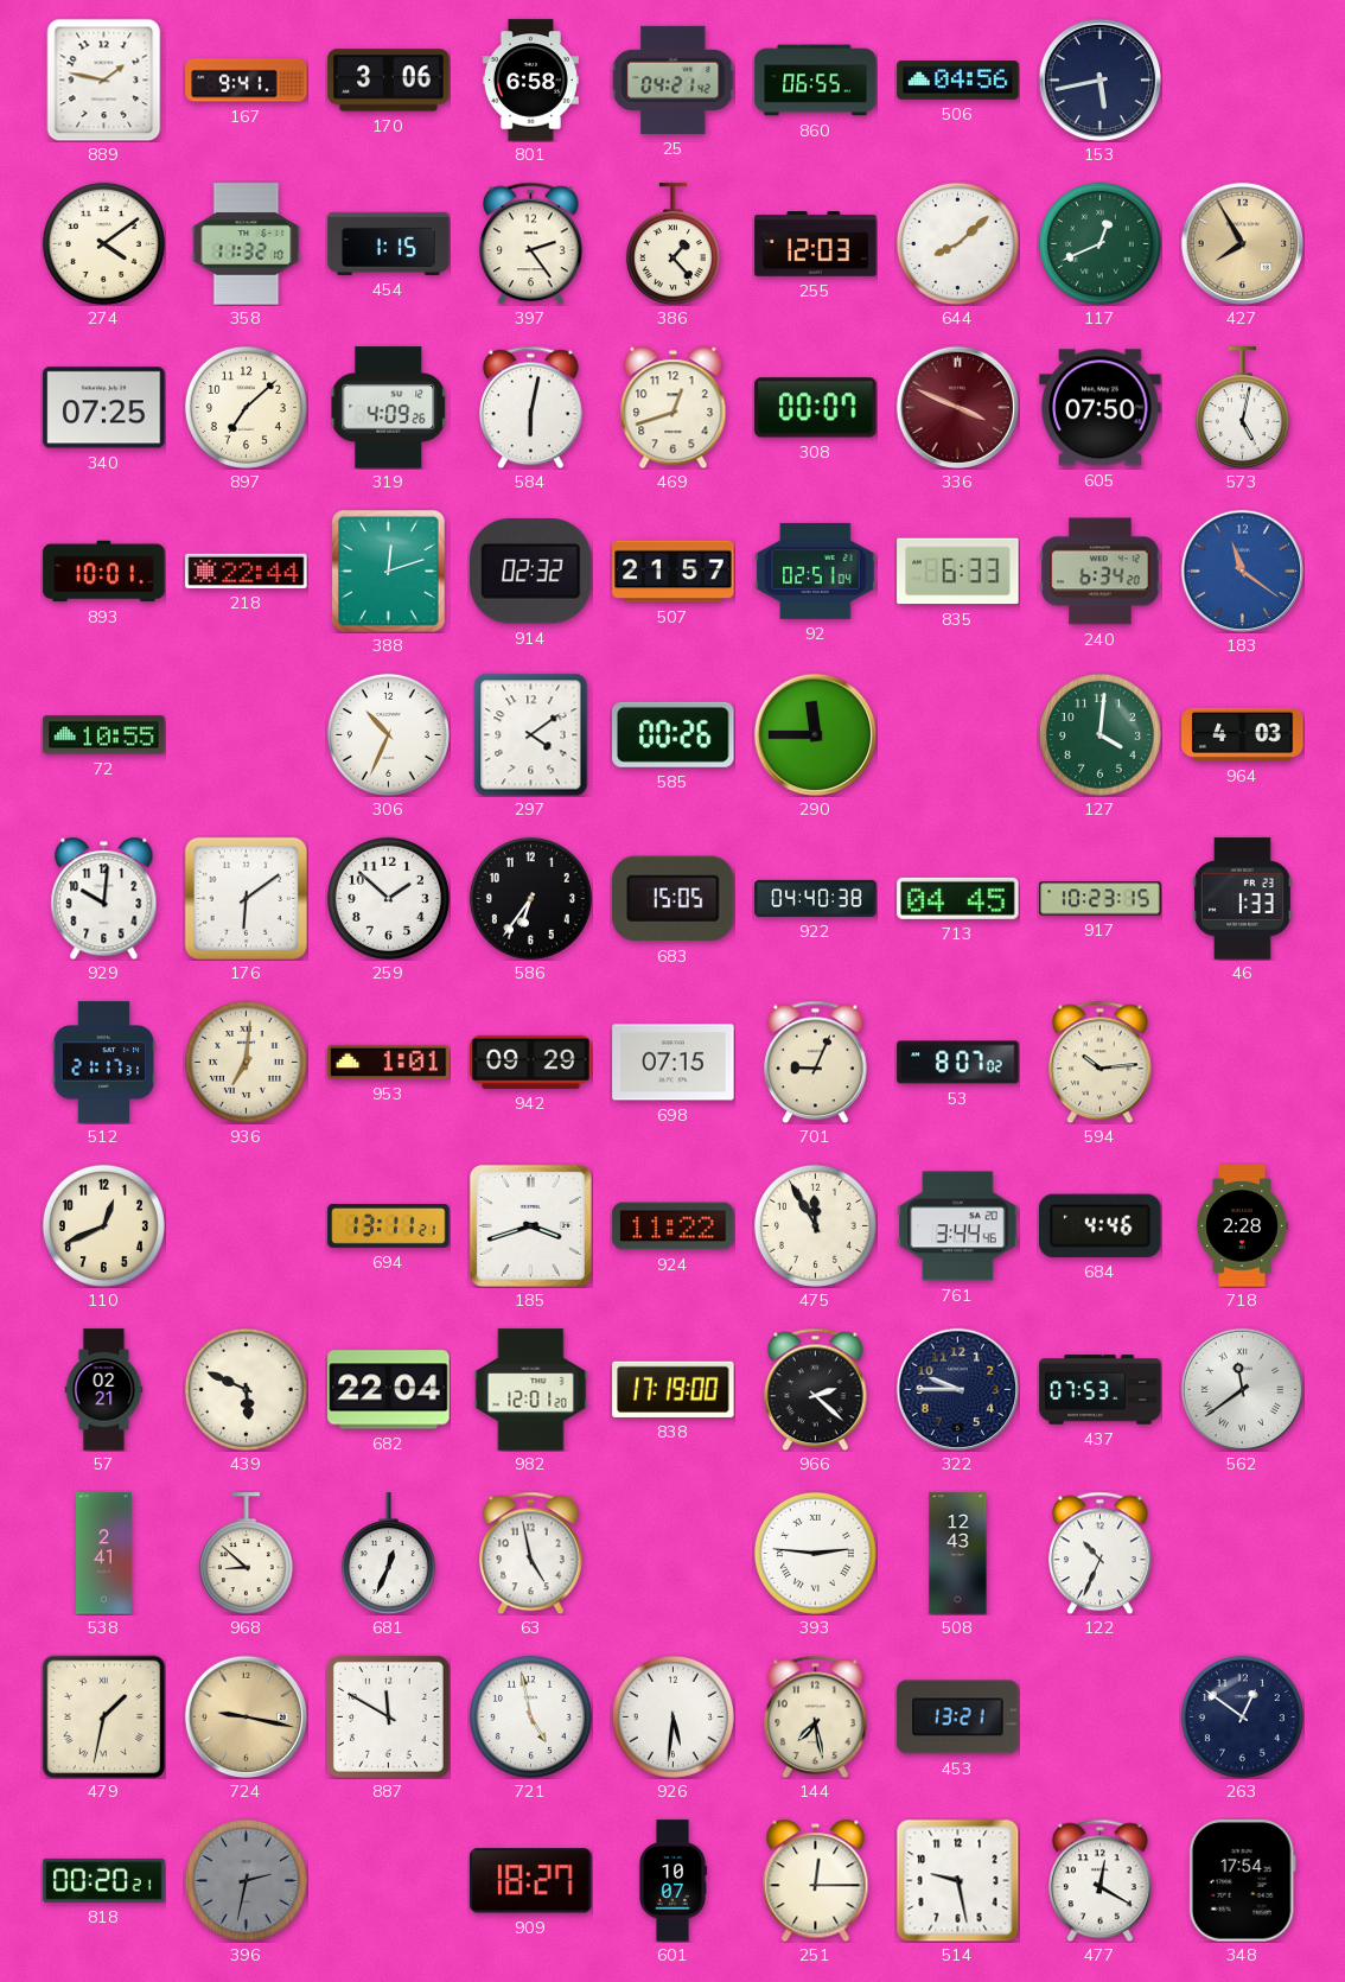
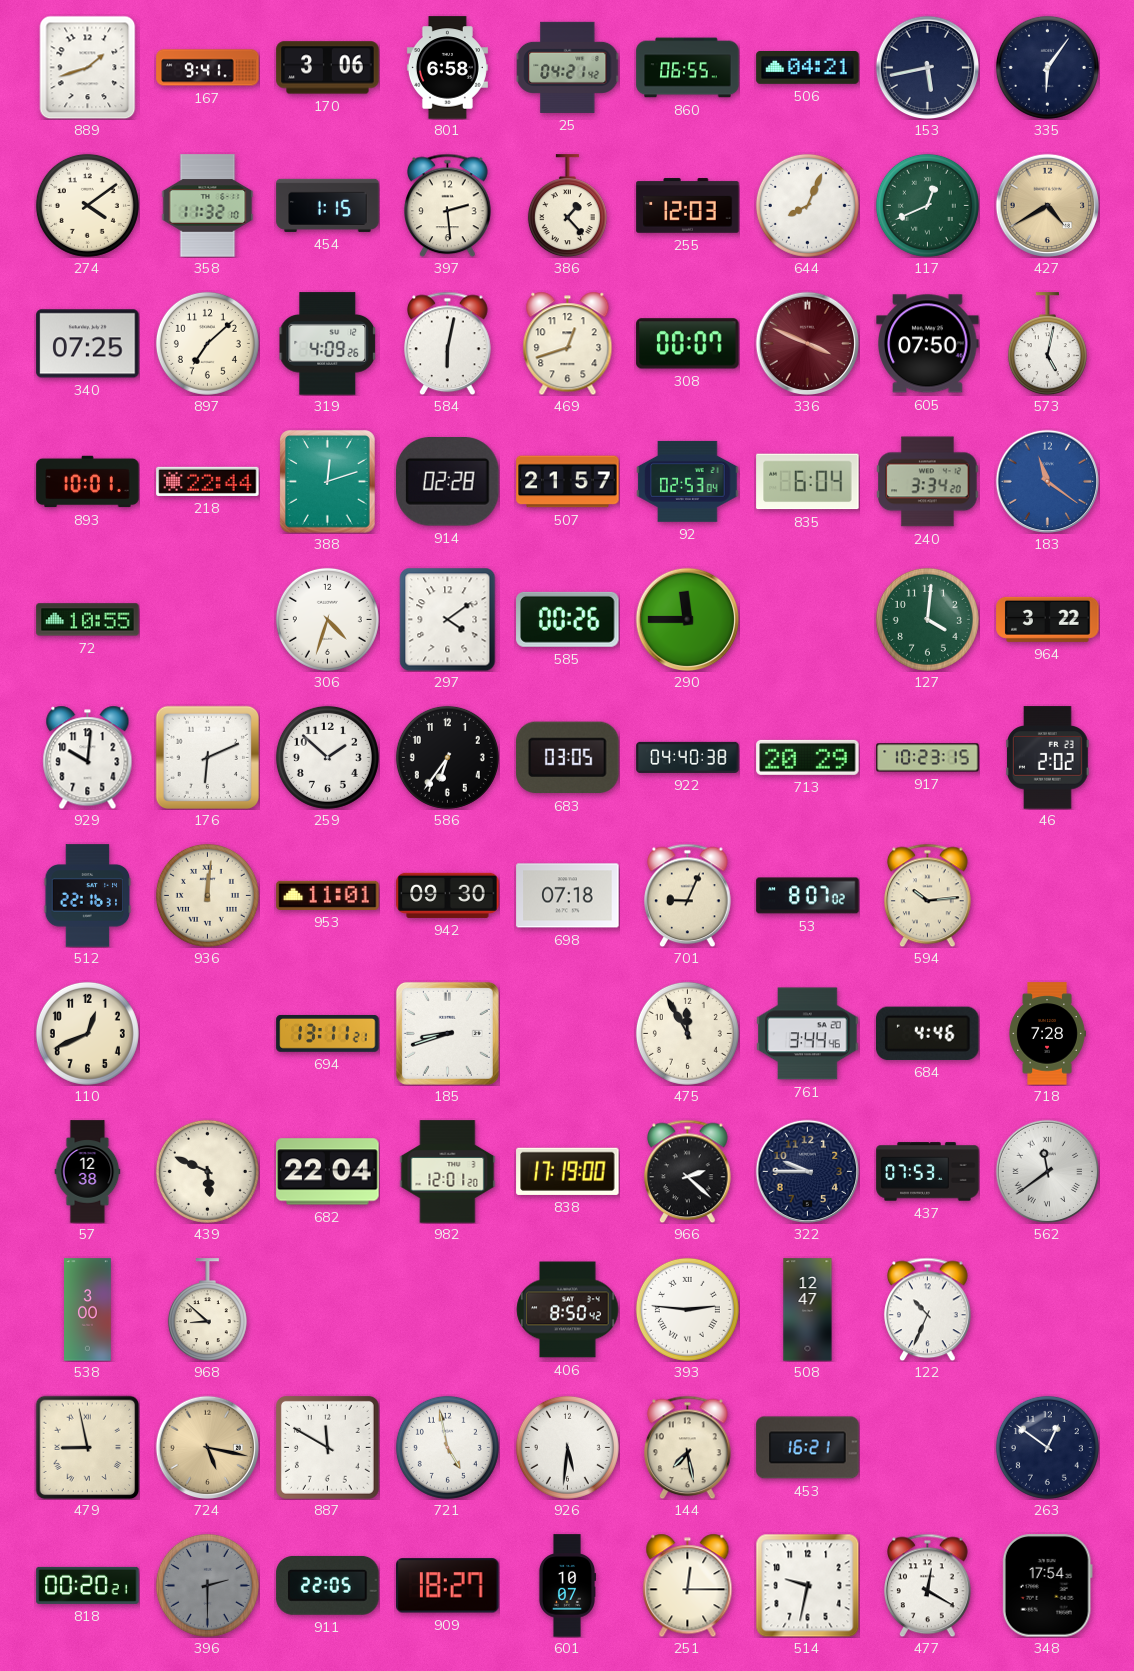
889: 1:47 -> 1:42 (88, 67)
506: 04:56 -> 04:21 (808, 68)
335: none -> 6:06 (1047, 67)
397: 2:24 -> 2:29 (448, 205)
644: 8:08 -> 8:04 (807, 205)
427: 7:55 -> 4:40 (1047, 205)
914: 02:32 -> 02:28 (448, 482)
92: 02:51 -> 02:53 (688, 481)
835: 6:33 -> 6:04 (808, 482)
240: 6:34 -> 3:34 (928, 482)
306: 10:34 -> 4:33 (327, 619)
964: 4:03 -> 3:22 (1048, 619)
176: 6:09 -> 6:11 (207, 757)
683: 15:05 -> 03:05 (568, 758)
713: 04:45 -> 20:29 (808, 757)
46: 1:33 -> 2:02 (1048, 758)
512: 21:17 -> 22:16 (88, 896)
936: 7:01 -> 12:01 (207, 895)
953: 1:01 -> 11:01 (328, 895)
942: 09:29 -> 09:30 (448, 895)
698: 07:15 -> 07:18 (568, 896)
185: 3:42 -> 8:42 (447, 1033)
924: 11:22 -> none (674, 1226)
718: 2:28 -> 7:28 (1047, 1034)
57: 02:21 -> 12:38 (88, 1172)
538: 2:41 -> 3:00 (88, 1310)
681: 12:34 -> none (388, 1554)
63: 4:58 -> none (531, 1553)
406: none -> 8:50 (568, 1310)
508: 12:43 -> 12:47 (808, 1310)
479: 1:32 -> 8:58 (87, 1447)
724: 9:17 -> 5:17 (207, 1447)
453: 13:21 -> 16:21 (808, 1448)
396: 2:32 -> 2:30 (207, 1585)
911: none -> 22:05 (328, 1585)
514: 9:28 -> 9:32 (807, 1585)
